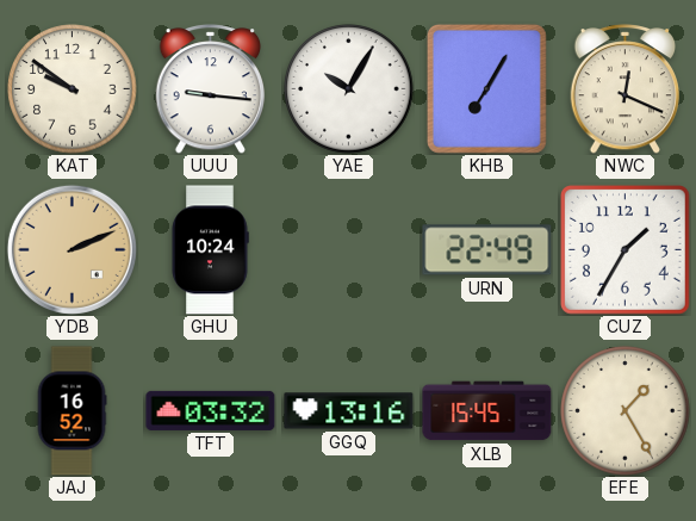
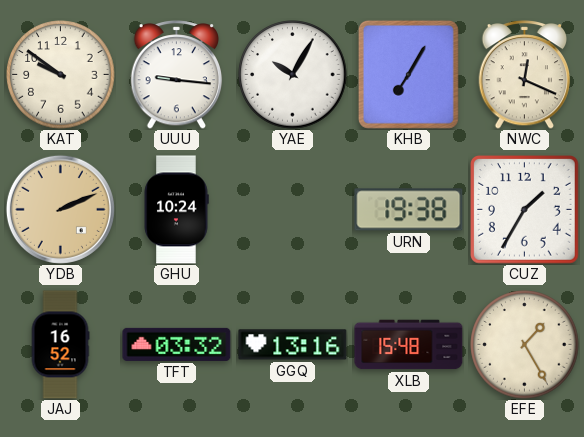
URN: 22:49 -> 19:38 (409, 210)
XLB: 15:45 -> 15:48 (409, 345)
